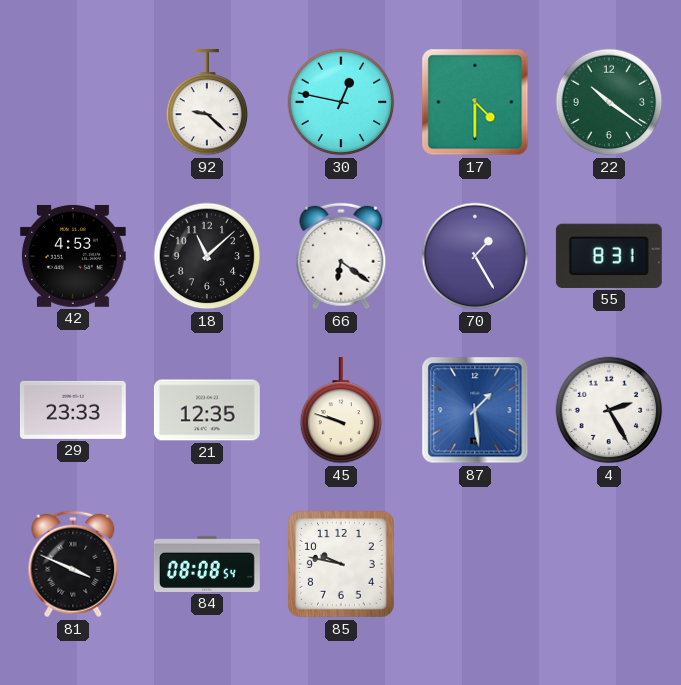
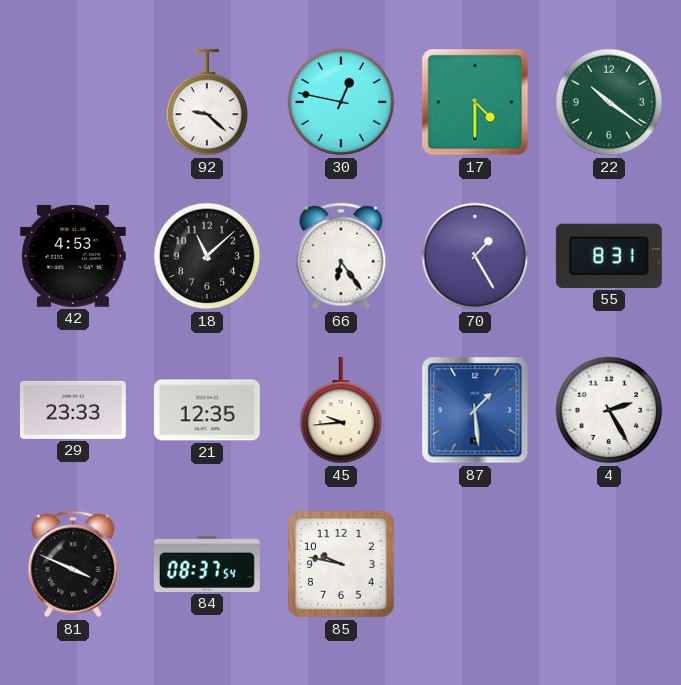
66: 6:21 -> 6:24 (341, 256)
45: 9:48 -> 9:44 (341, 410)
84: 08:08 -> 08:37 (207, 564)
